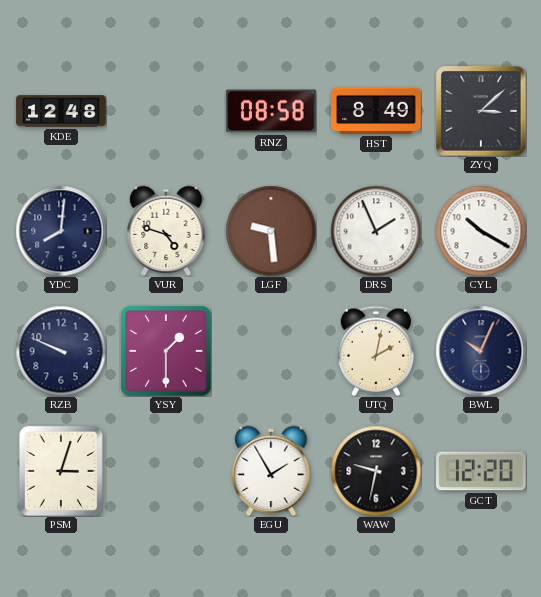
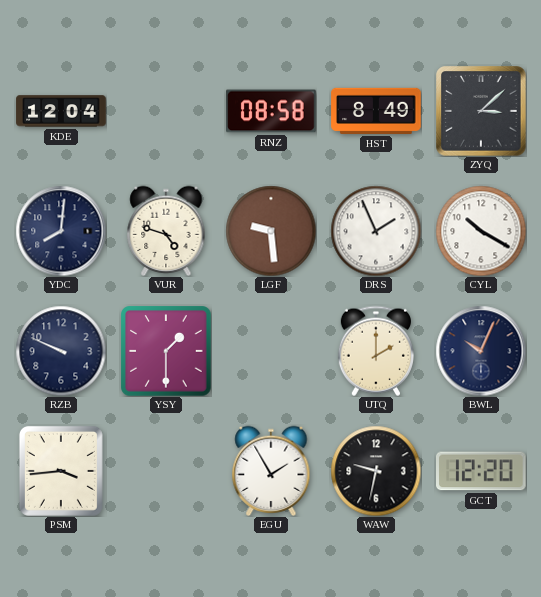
KDE: 12:48 -> 12:04 (61, 111)
UTQ: 2:02 -> 2:00 (376, 351)
PSM: 3:03 -> 3:44 (61, 471)
